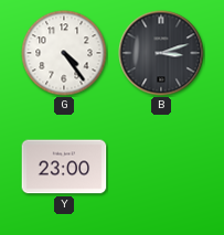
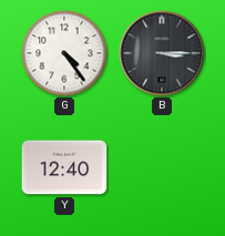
B: 3:12 -> 3:15 (162, 53)
Y: 23:00 -> 12:40 (64, 167)
